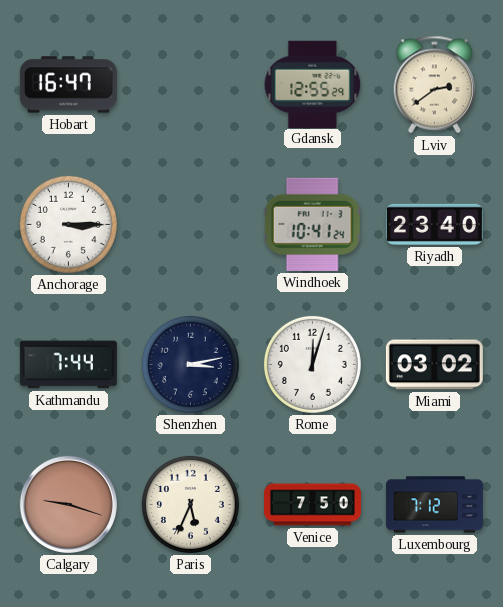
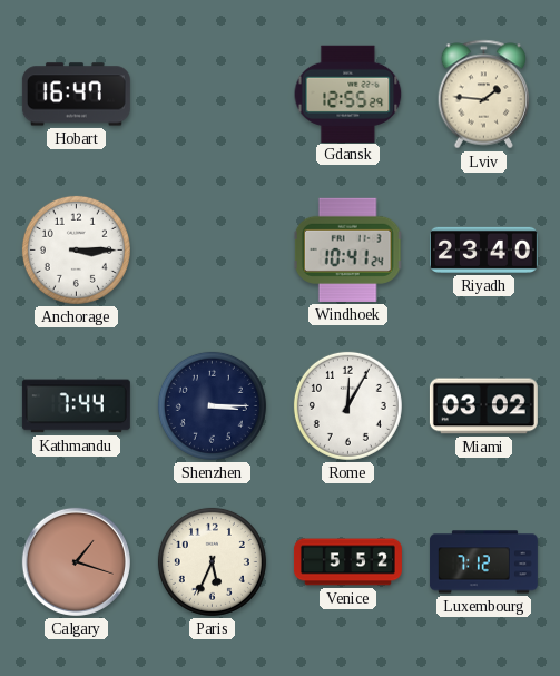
Lviv: 2:39 -> 1:46 (484, 95)
Shenzhen: 3:13 -> 3:15 (212, 405)
Rome: 12:03 -> 12:05 (347, 405)
Calgary: 9:18 -> 1:18 (76, 561)
Venice: 7:50 -> 5:52 (347, 562)
